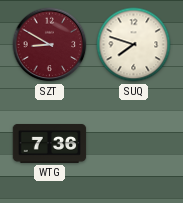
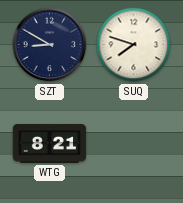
SZT dial: burgundy -> navy (50, 45)
WTG: 7:36 -> 8:21 (50, 144)
